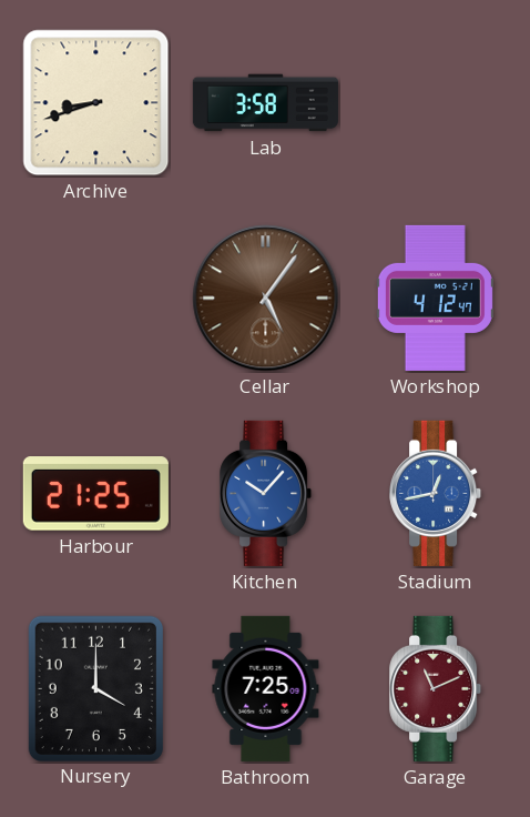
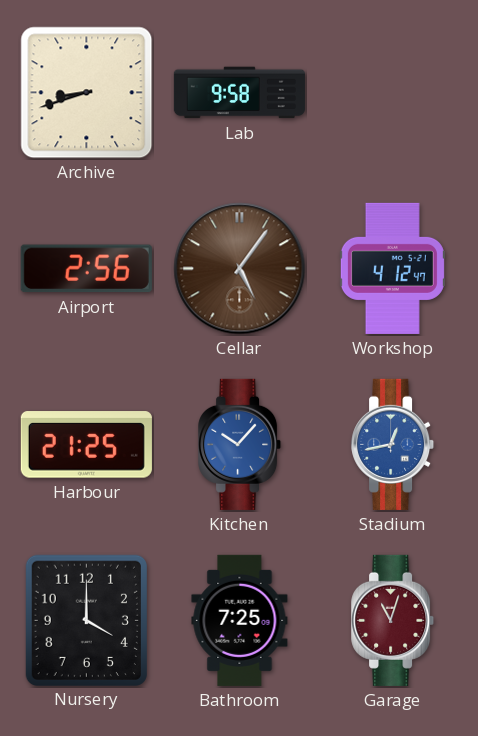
Lab: 3:58 -> 9:58 (239, 93)
Airport: none -> 2:56 (86, 269)
Garage: 11:11 -> 11:03 (393, 620)
